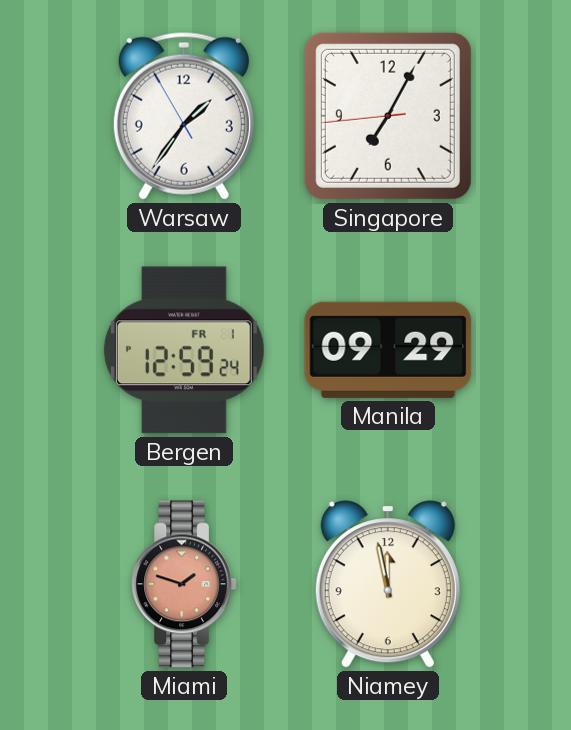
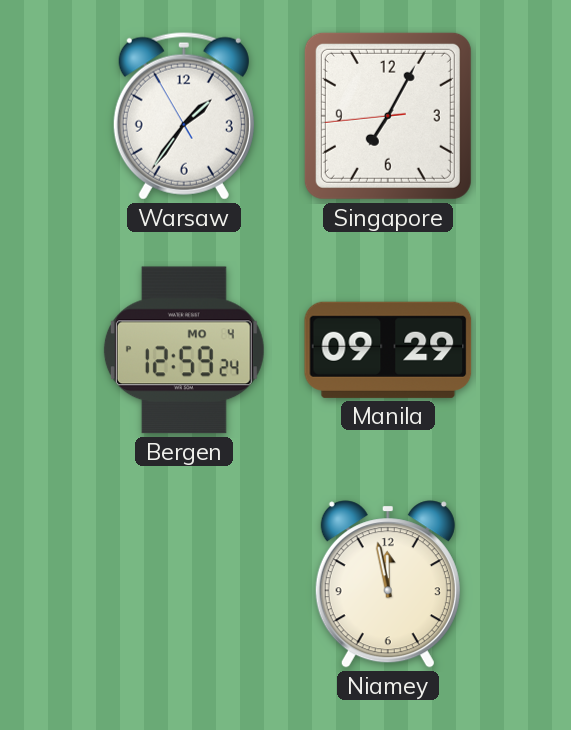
Bergen date: FR 1 -> MO 4 (184, 350)
Miami: 1:48 -> none (184, 584)
